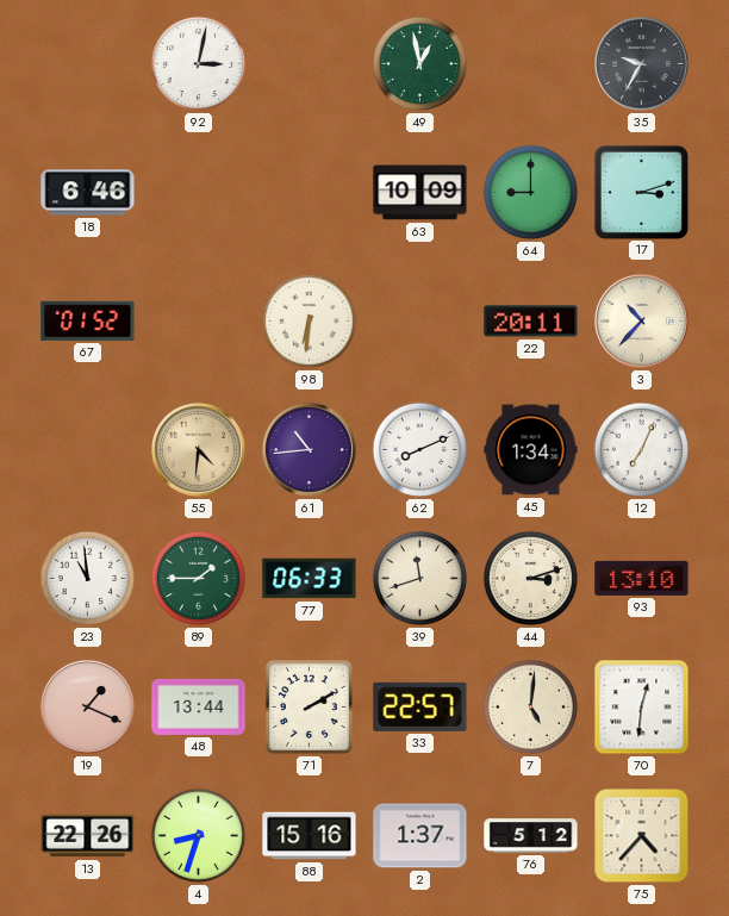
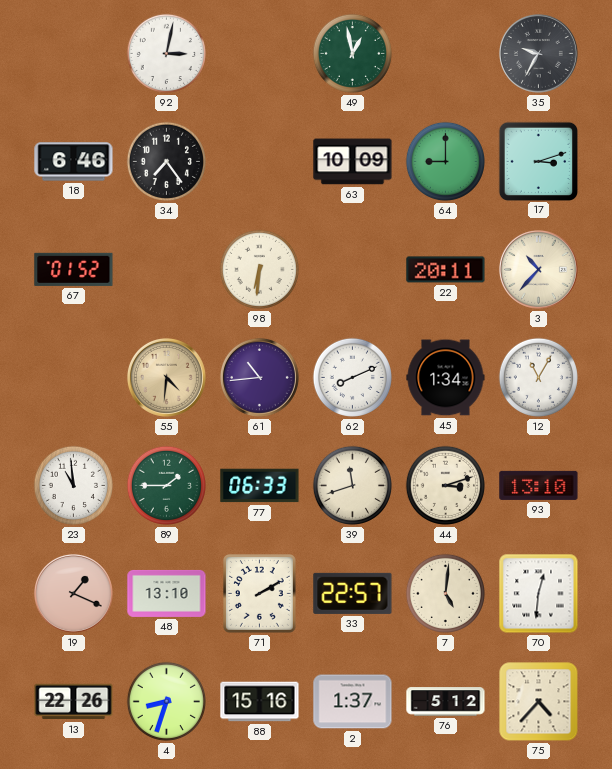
34: none -> 7:24 (166, 161)
12: 7:04 -> 11:05 (538, 377)
48: 13:44 -> 13:10 (167, 593)
